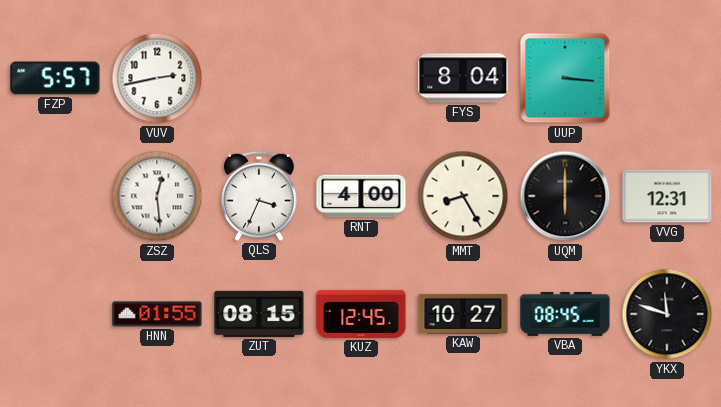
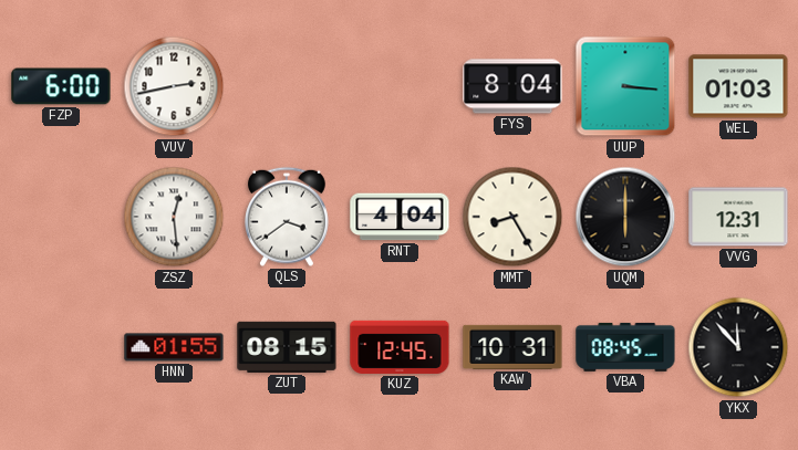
FZP: 5:57 -> 6:00 (61, 86)
WEL: none -> 01:03 (738, 86)
QLS: 3:34 -> 3:39 (288, 217)
RNT: 4:00 -> 4:04 (400, 217)
KAW: 10:27 -> 10:31 (512, 347)
YKX: 11:48 -> 11:53 (738, 347)
